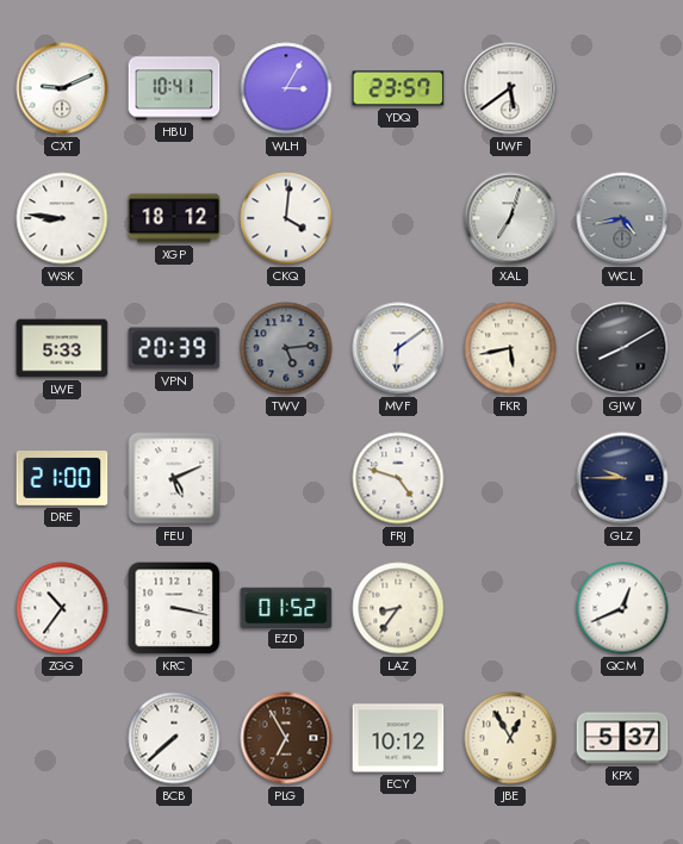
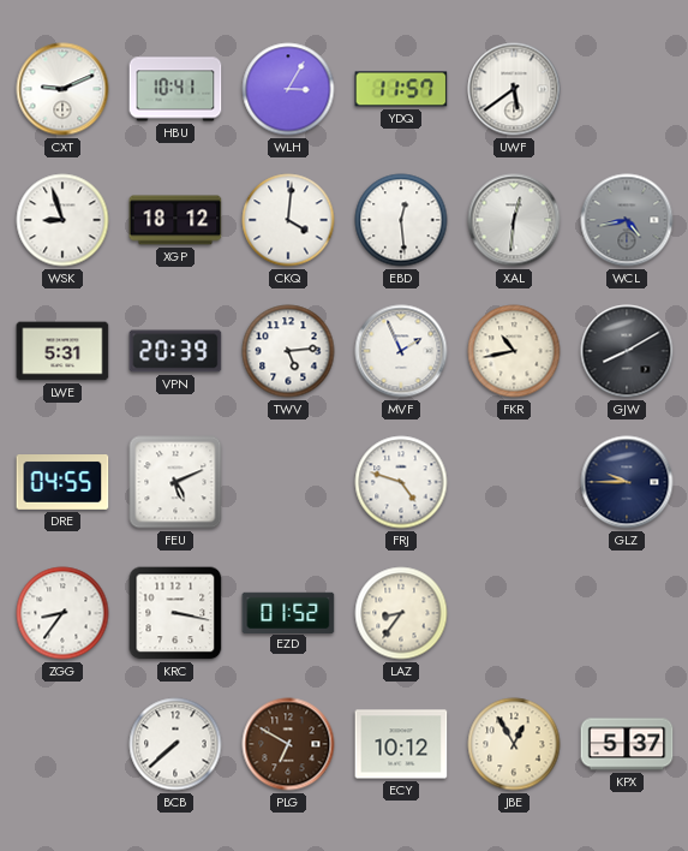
YDQ: 23:57 -> 11:57 (401, 89)
WSK: 8:46 -> 8:57 (62, 220)
EBD: none -> 12:29 (401, 220)
XAL: 7:03 -> 12:31 (514, 220)
LWE: 5:33 -> 5:31 (62, 351)
TWV dial: grey -> white (288, 351)
MVF: 6:09 -> 1:56 (401, 351)
FKR: 5:43 -> 10:43 (514, 351)
DRE: 21:00 -> 04:55 (62, 483)
ZGG: 10:36 -> 8:36 (62, 613)
QCM: 12:41 -> none (622, 608)
PLG: 6:55 -> 6:50 (288, 744)
